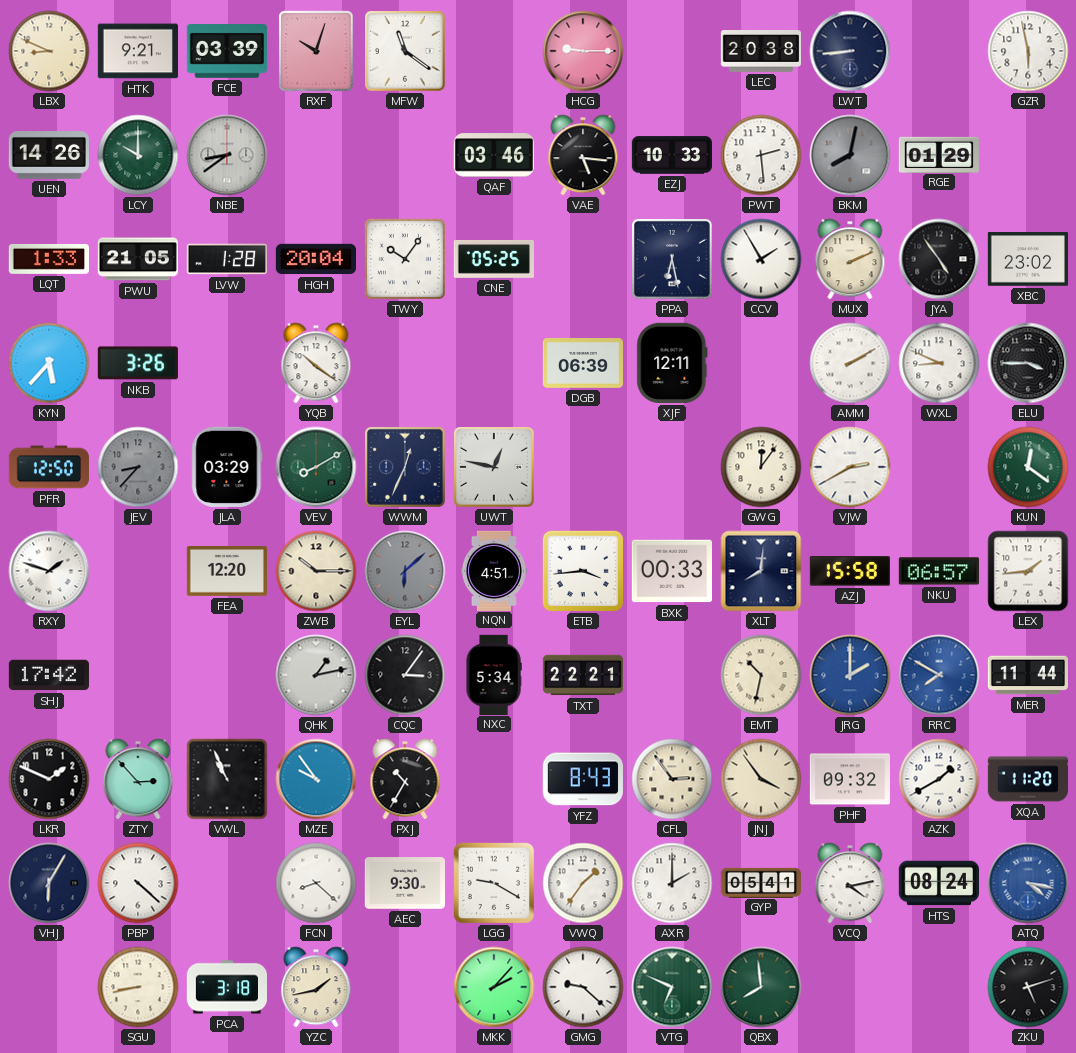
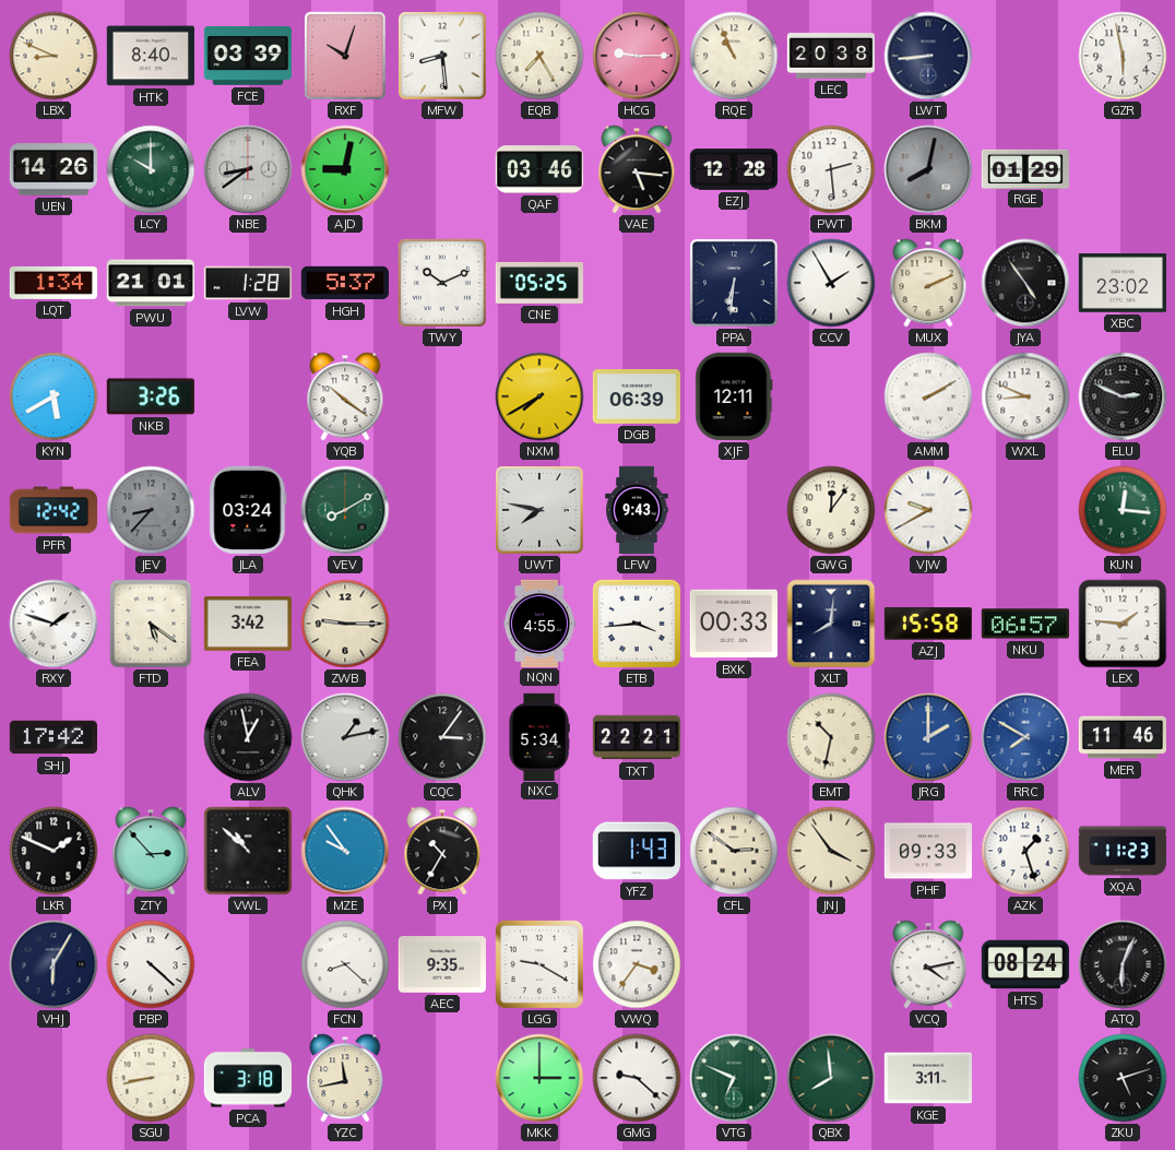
HTK: 9:21 -> 8:40 (150, 56)
MFW: 11:21 -> 8:29 (443, 57)
EQB: none -> 7:25 (539, 56)
RQE: none -> 10:56 (734, 56)
AJD: none -> 9:02 (345, 169)
EZJ: 10:33 -> 12:28 (733, 169)
LQT: 1:33 -> 1:34 (54, 283)
PWU: 21:05 -> 21:01 (150, 283)
HGH: 20:04 -> 5:37 (344, 283)
TWY: 10:06 -> 10:11 (442, 283)
PPA: 6:28 -> 6:31 (735, 284)
KYN: 5:37 -> 5:40 (54, 396)
NXM: none -> 7:40 (539, 396)
ELU: 3:45 -> 2:49 (1123, 396)
PFR: 12:50 -> 12:42 (52, 510)
JLA: 03:29 -> 03:24 (248, 510)
WWM: 12:34 -> none (406, 468)
UWT: 12:47 -> 7:47 (541, 511)
LFW: none -> 9:43 (637, 510)
VJW: 2:40 -> 9:40 (928, 510)
KUN: 12:21 -> 12:16 (1123, 510)
FTD: none -> 5:21 (151, 624)
FEA: 12:20 -> 3:42 (247, 625)
ZWB: 10:15 -> 9:15 (345, 624)
EYL: 6:08 -> none (405, 571)
NQN: 4:51 -> 4:55 (539, 623)
LEX: 1:44 -> 1:46 (1123, 624)
ALV: none -> 12:58 (248, 737)
MER: 11:44 -> 11:46 (1121, 737)
VWL: 10:56 -> 10:52 (248, 851)
YFZ: 8:43 -> 1:43 (637, 851)
CFL: 2:54 -> 2:51 (734, 851)
PHF: 09:32 -> 09:33 (927, 851)
AZK: 1:40 -> 1:27 (1025, 851)
XQA: 11:20 -> 11:23 (1121, 851)
AEC: 9:30 -> 9:35 (441, 964)
VWQ: 1:36 -> 3:36 (637, 964)
AXR: 2:00 -> none (672, 883)
GYP: 05:41 -> none (760, 882)
ATQ: 4:17 -> 6:04 (1123, 964)
ATQ dial: blue -> black (1123, 964)
YZC: 1:43 -> 11:43 (345, 1078)
MKK: 2:07 -> 3:00 (539, 1078)
KGE: none -> 3:11 (927, 1078)
